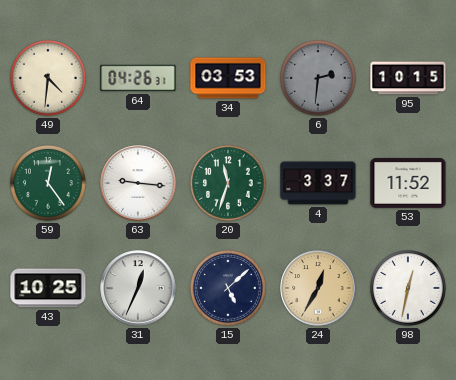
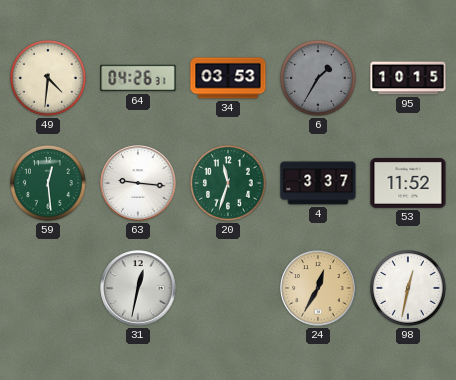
6: 2:31 -> 1:35 (319, 79)
59: 12:24 -> 12:29 (49, 184)
43: 10:25 -> none (48, 288)
31: 12:34 -> 12:32 (138, 288)
15: 5:08 -> none (229, 289)
